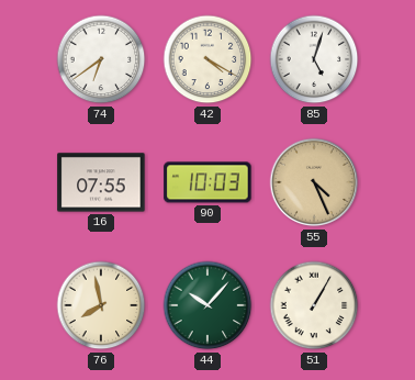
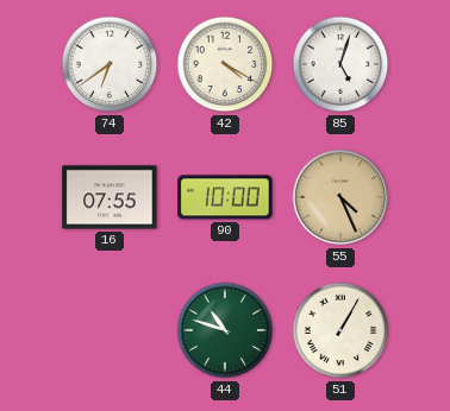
90: 10:03 -> 10:00 (225, 197)
76: 7:58 -> none (101, 305)
44: 10:07 -> 10:48 (225, 330)
